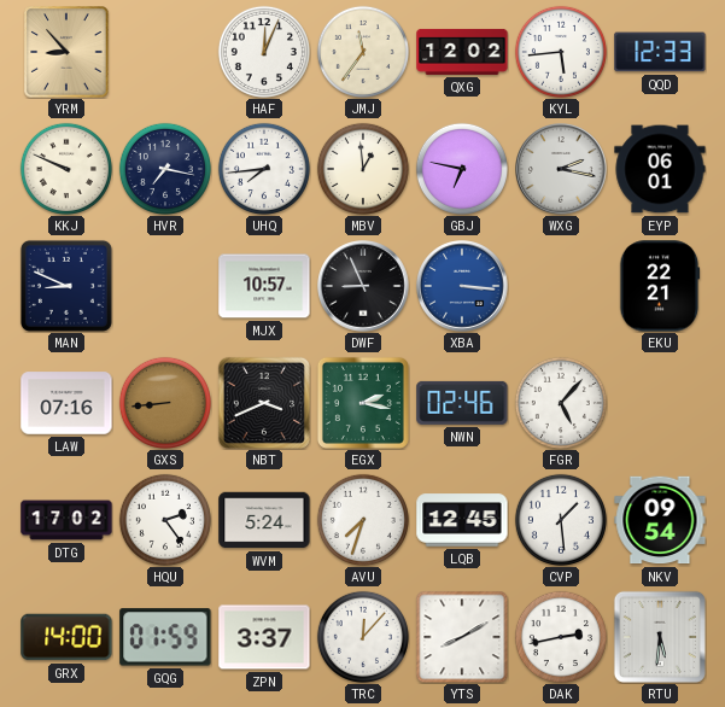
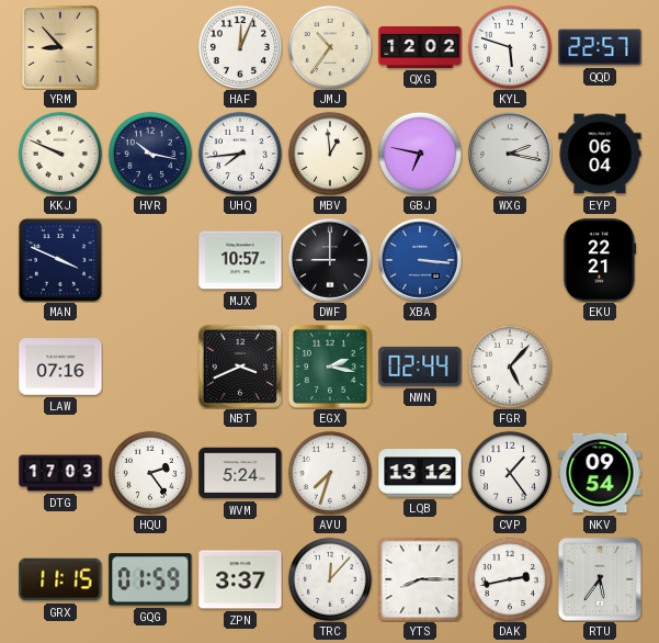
JMJ: 11:36 -> 10:36 (330, 47)
KYL: 5:44 -> 5:48 (510, 47)
QQD: 12:33 -> 22:57 (600, 47)
HVR: 7:17 -> 10:17 (150, 154)
EYP: 06:01 -> 06:04 (600, 154)
MAN: 8:49 -> 3:49 (60, 260)
DWF: 8:56 -> 9:00 (330, 260)
GXS: 8:44 -> none (165, 403)
NWN: 02:46 -> 02:44 (420, 366)
DTG: 17:02 -> 17:03 (60, 473)
LQB: 12:45 -> 13:12 (420, 473)
CVP: 1:29 -> 1:24 (510, 473)
GRX: 14:00 -> 11:15 (60, 579)
YTS: 8:10 -> 8:15 (420, 579)
RTU: 5:31 -> 5:36 (600, 579)
